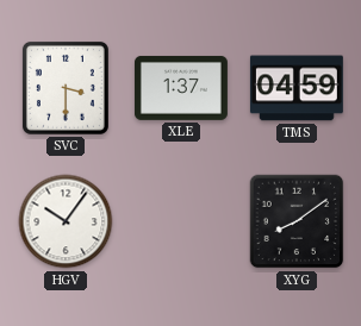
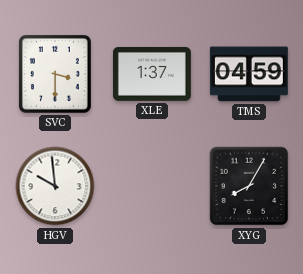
HGV: 10:06 -> 9:59 (55, 186)
XYG: 8:09 -> 8:05 (249, 186)
